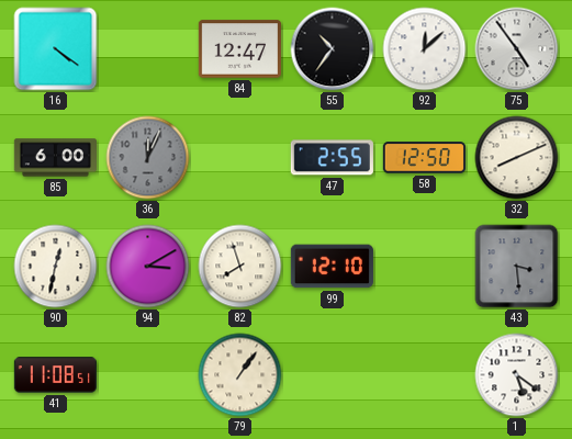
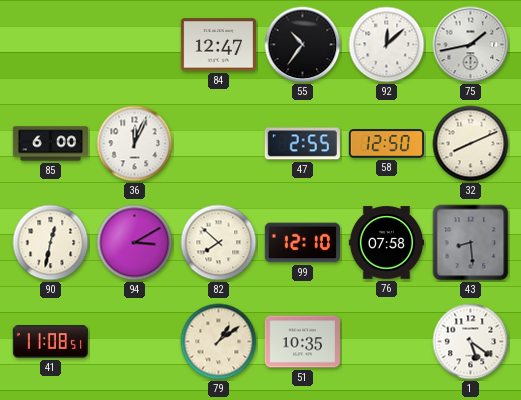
16: 4:21 -> none (56, 49)
75: 4:54 -> 1:43 (471, 45)
36 dial: grey -> white (135, 144)
82: 7:57 -> 7:52 (219, 243)
76: none -> 07:58 (386, 243)
43: 3:29 -> 8:29 (471, 243)
79: 1:06 -> 1:09 (219, 342)
51: none -> 10:35 (302, 342)
